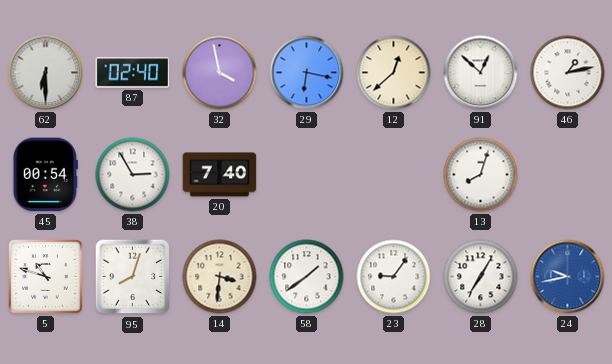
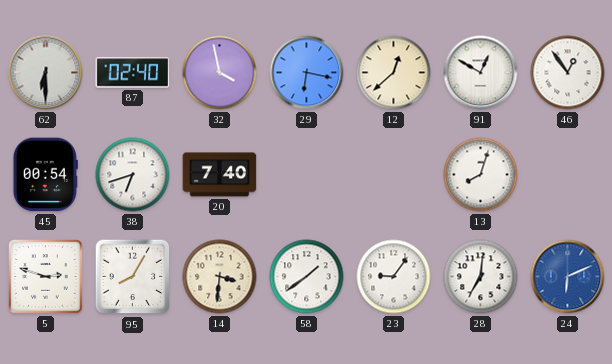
91: 12:52 -> 12:50 (481, 73)
46: 1:13 -> 12:54 (568, 73)
38: 2:55 -> 6:42 (133, 175)
5: 10:48 -> 2:48 (46, 277)
95: 8:03 -> 8:05 (133, 277)
28: 7:05 -> 7:01 (481, 277)
24: 9:43 -> 6:11 (568, 277)
